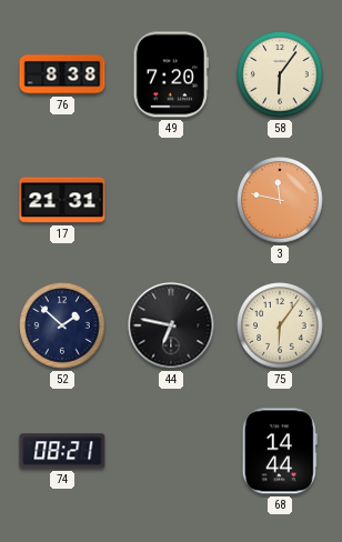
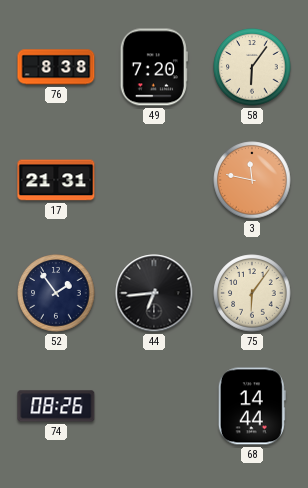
52: 1:52 -> 1:54 (56, 293)
44: 6:47 -> 6:44 (154, 293)
74: 08:21 -> 08:26 (56, 406)
